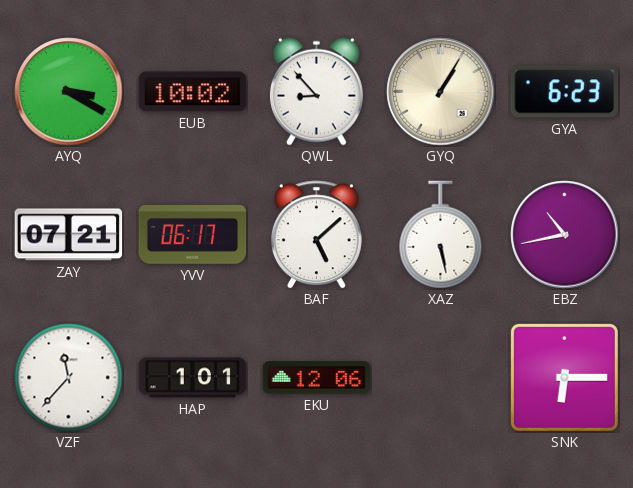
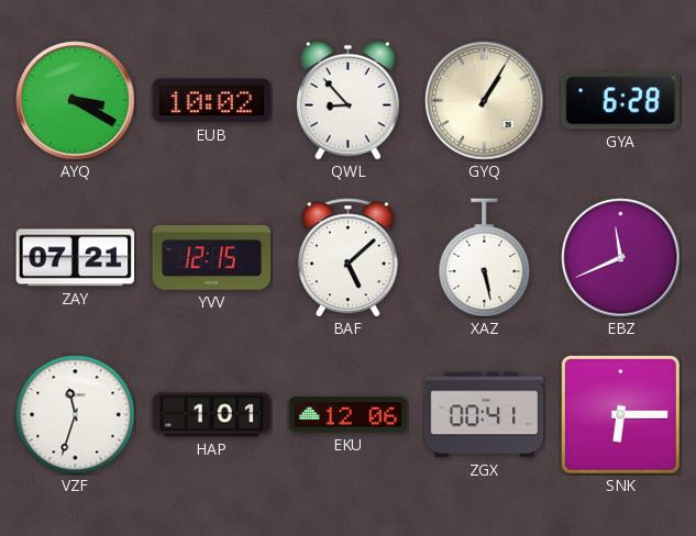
GYA: 6:23 -> 6:28 (621, 101)
YVV: 06:17 -> 12:15 (212, 257)
EBZ: 10:43 -> 11:41 (621, 258)
VZF: 11:37 -> 11:33 (76, 415)
ZGX: none -> 00:41 (485, 415)
